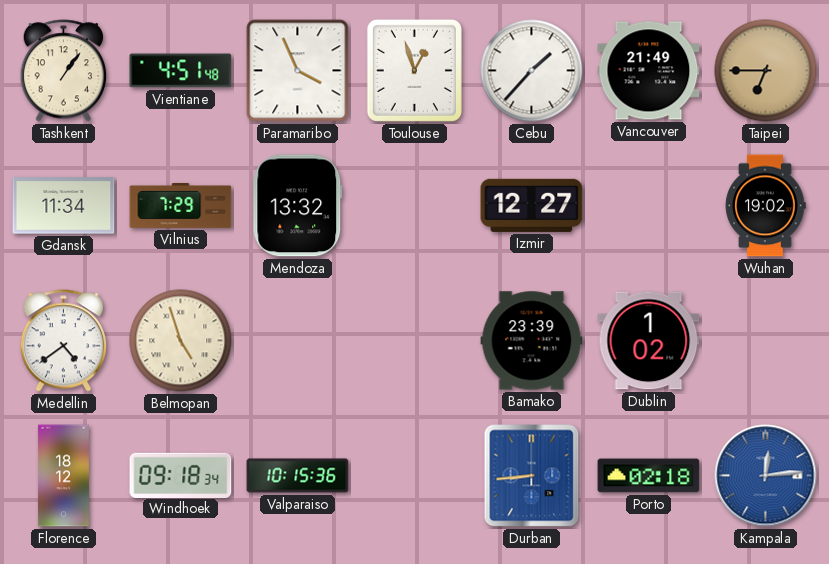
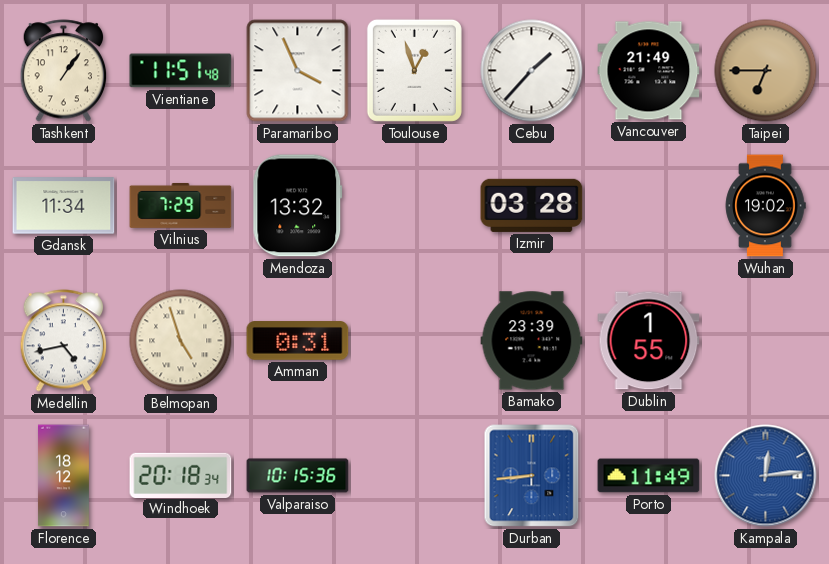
Vientiane: 4:51 -> 11:51 (181, 71)
Izmir: 12:27 -> 03:28 (532, 205)
Medellin: 4:39 -> 4:43 (64, 341)
Amman: none -> 0:31 (298, 341)
Dublin: 1:02 -> 1:55 (649, 341)
Windhoek: 09:18 -> 20:18 (181, 475)
Porto: 02:18 -> 11:49 (649, 476)
